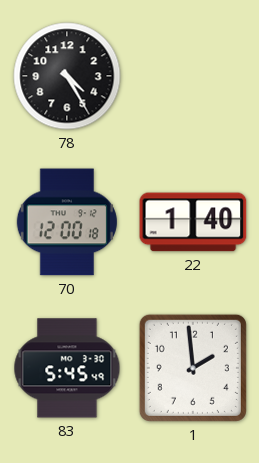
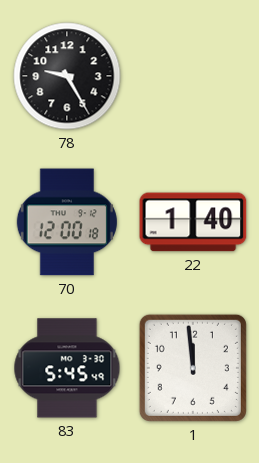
78: 4:25 -> 9:25 (67, 76)
1: 1:59 -> 11:59 (193, 368)
